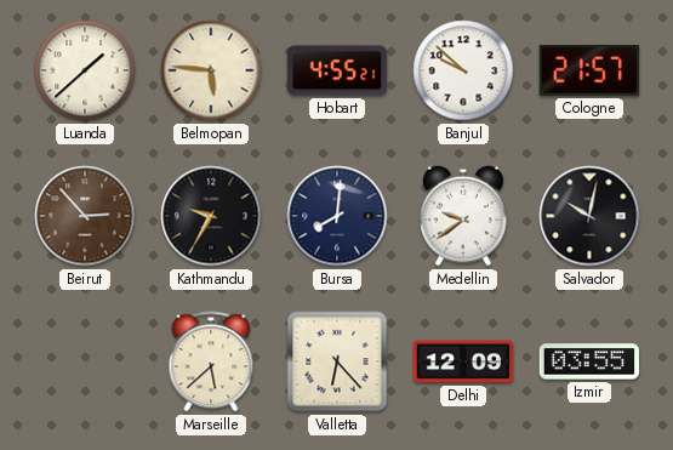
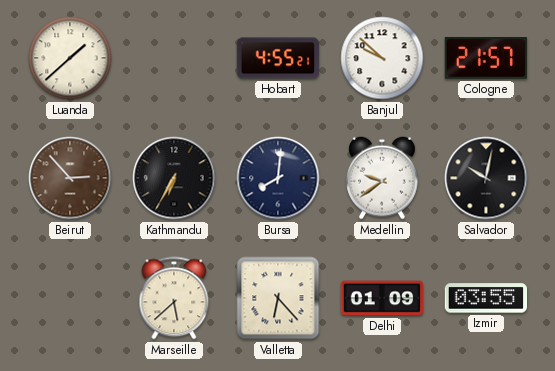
Belmopan: 5:46 -> none (211, 70)
Kathmandu: 9:35 -> 6:35 (174, 178)
Delhi: 12:09 -> 01:09 (382, 298)
